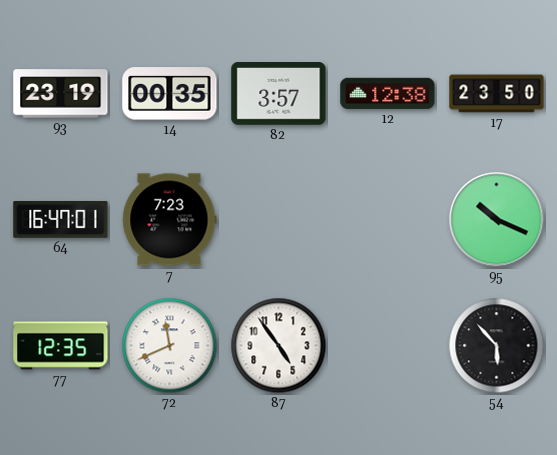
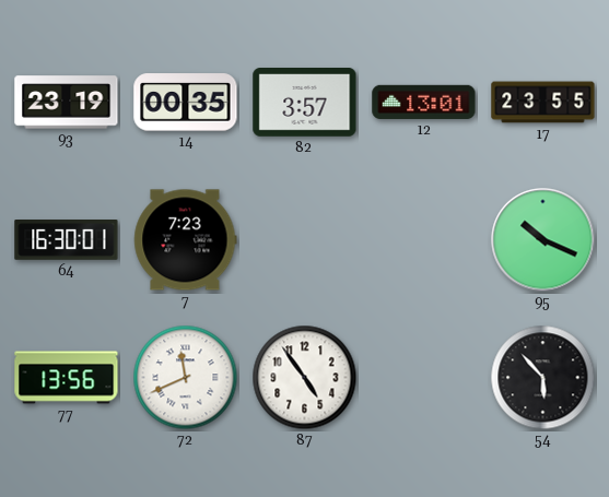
12: 12:38 -> 13:01 (424, 102)
17: 23:50 -> 23:55 (543, 103)
64: 16:47 -> 16:30 (67, 240)
77: 12:35 -> 13:56 (67, 378)
